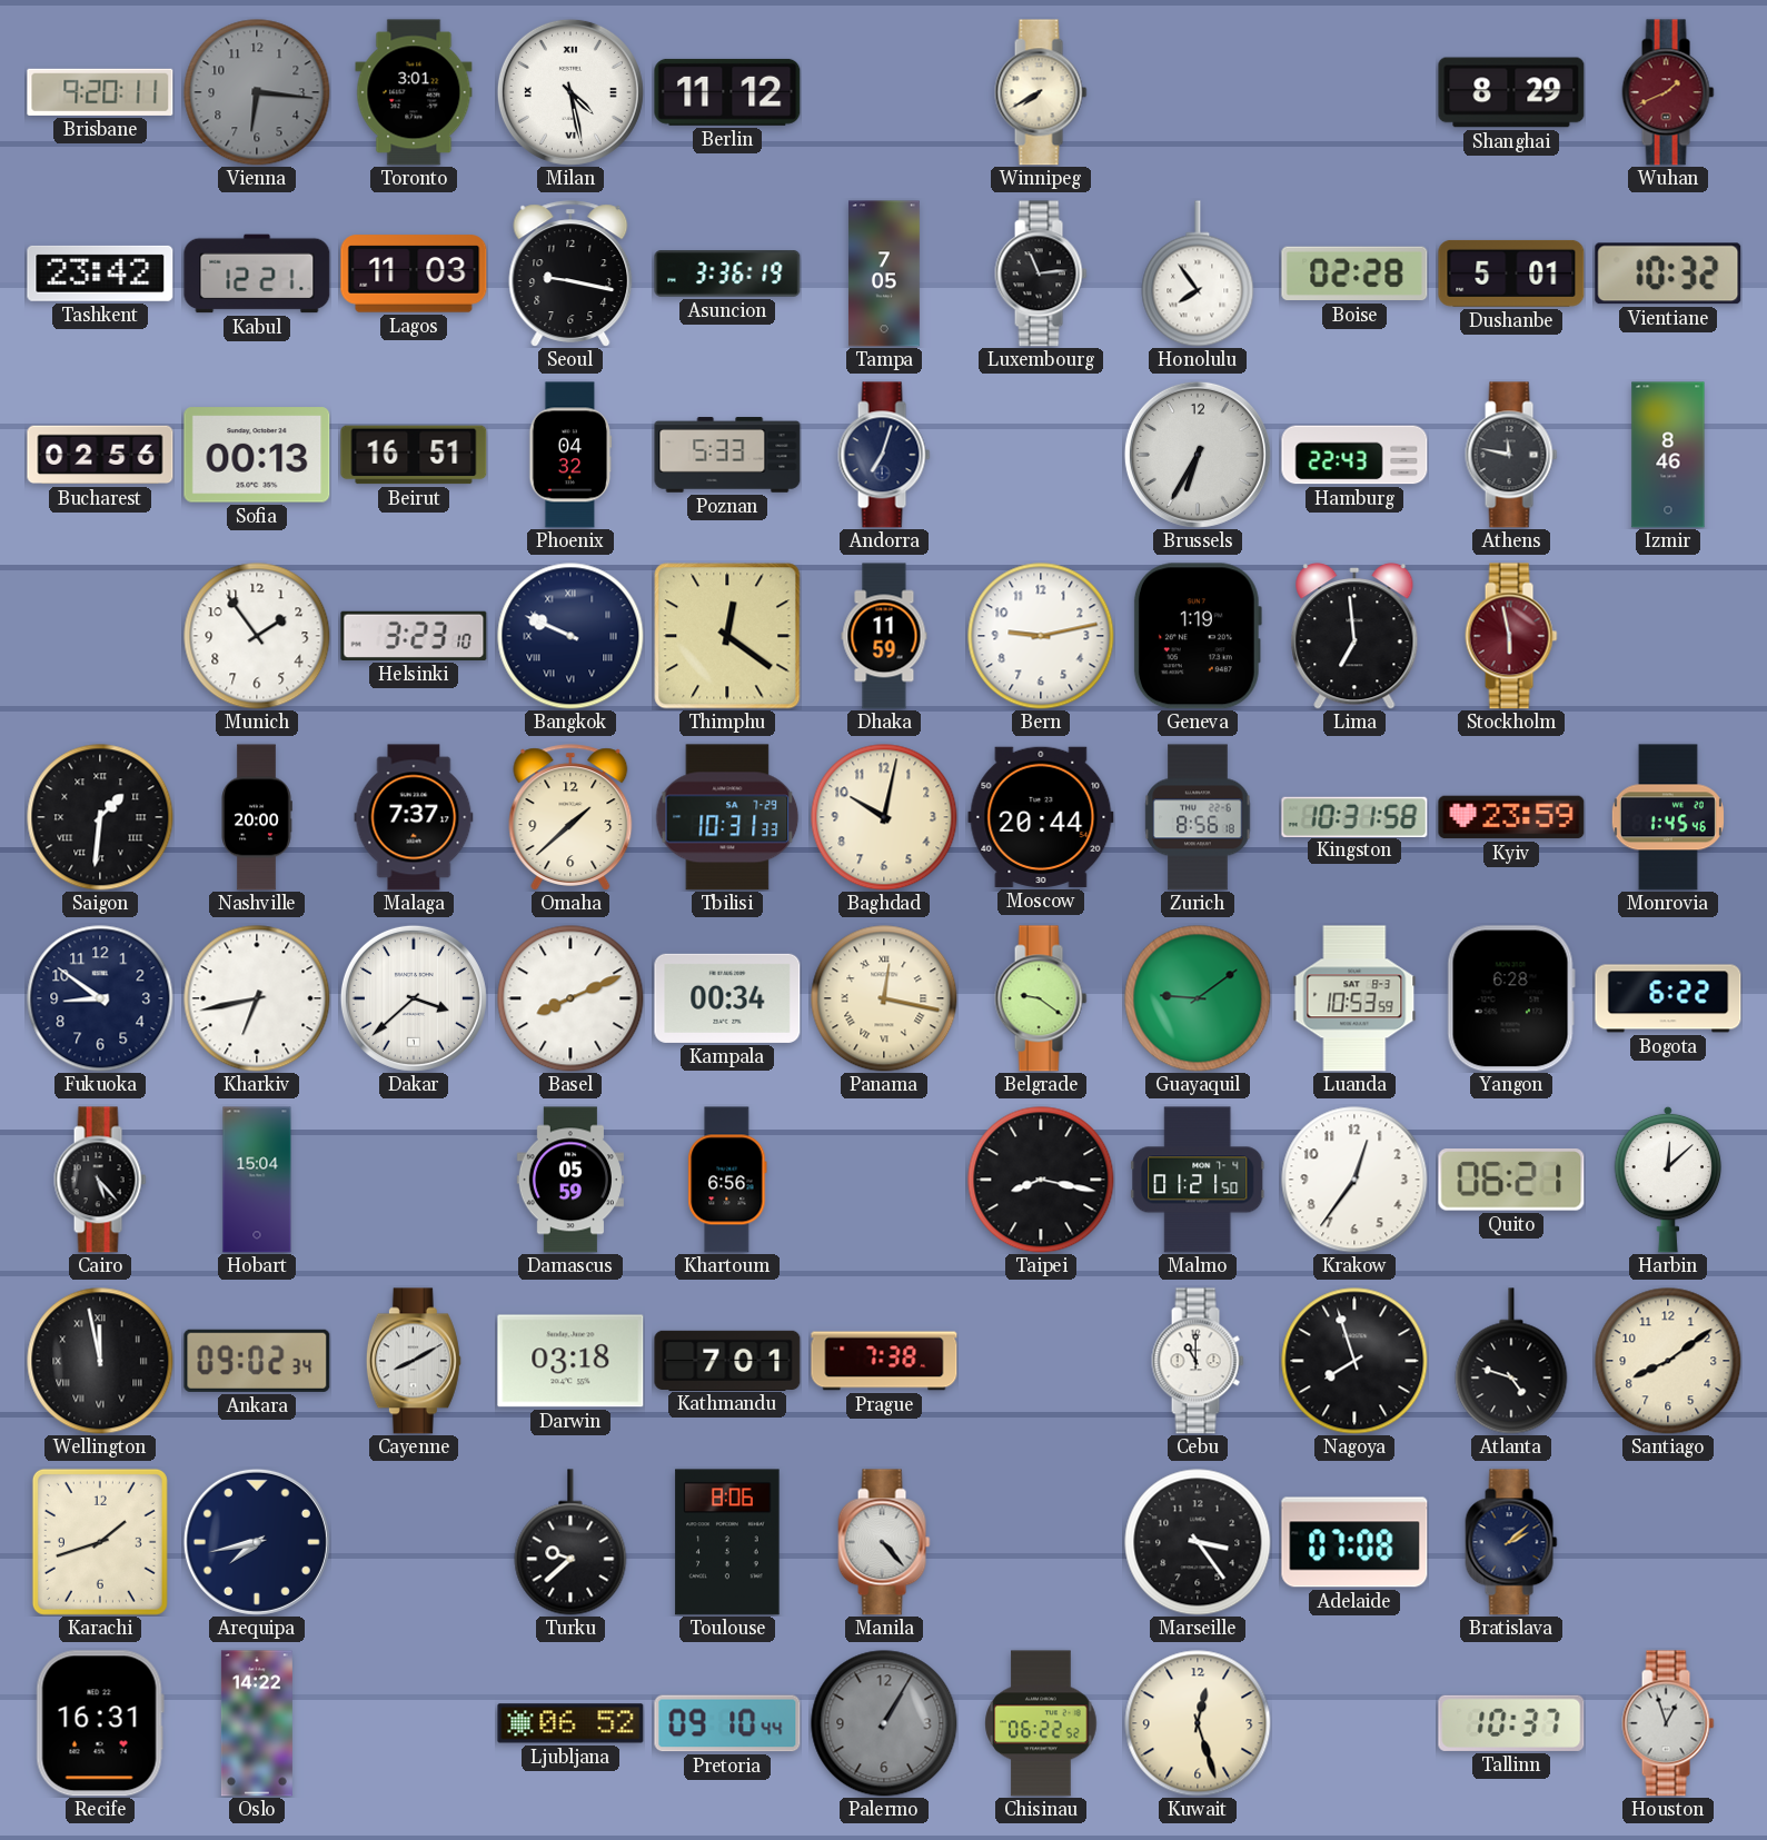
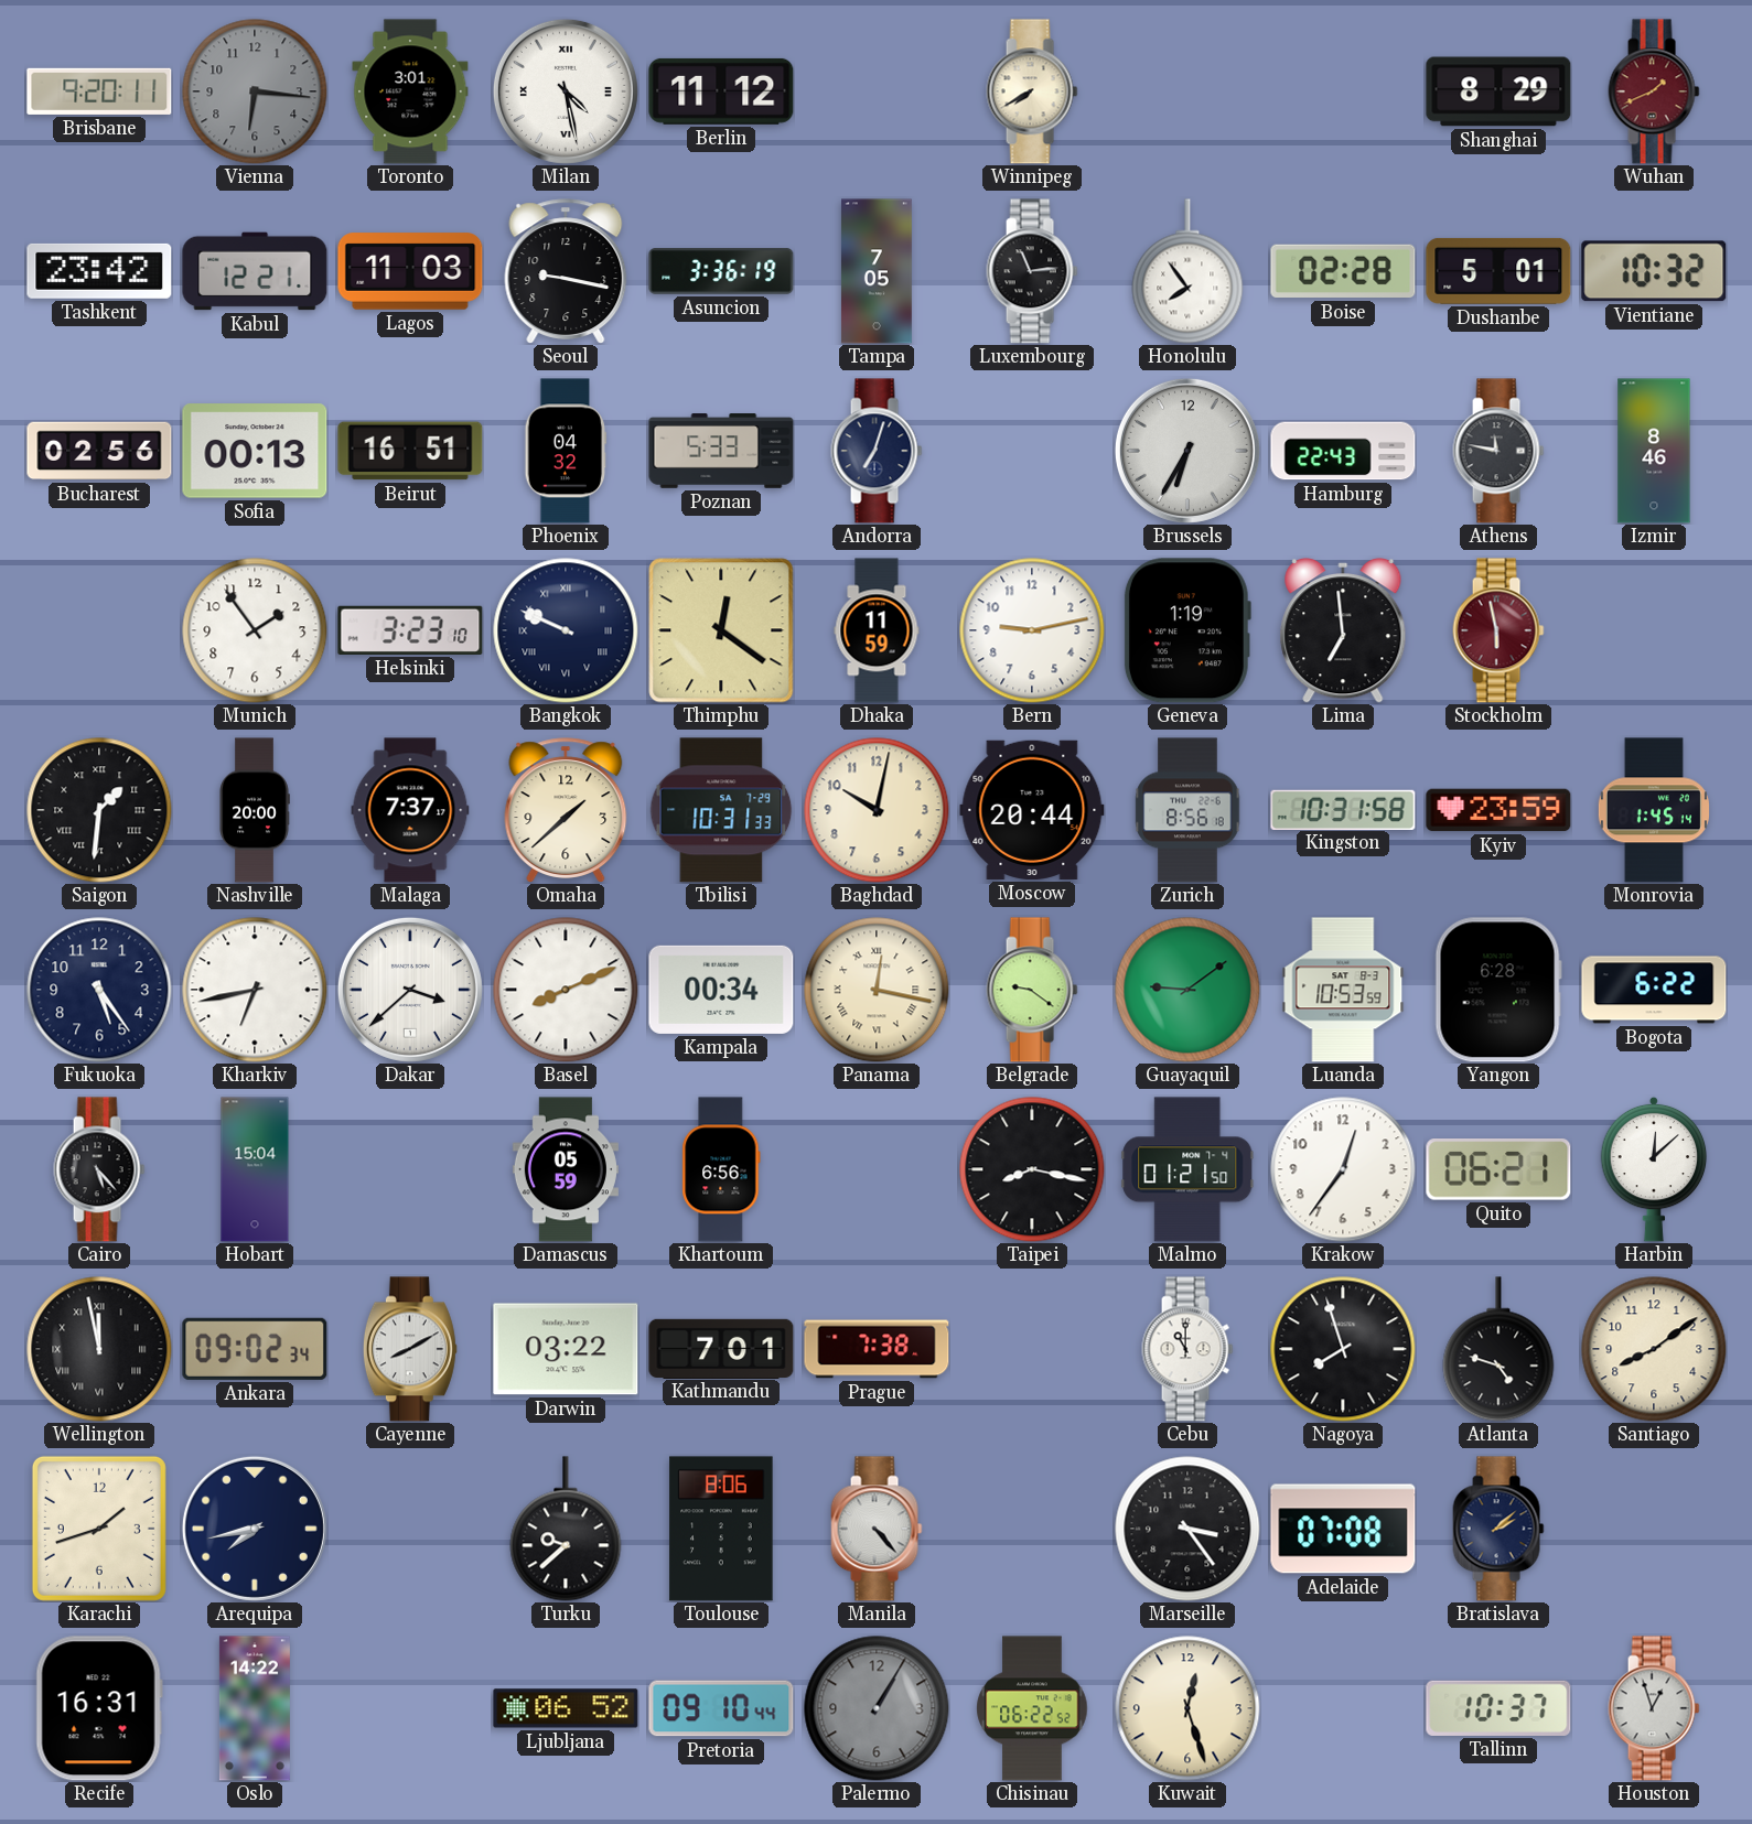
Monrovia: 1:45:46 -> 1:45:14 (1654, 810)
Fukuoka: 8:51 -> 5:24 (99, 990)
Darwin: 03:18 -> 03:22 (566, 1349)
